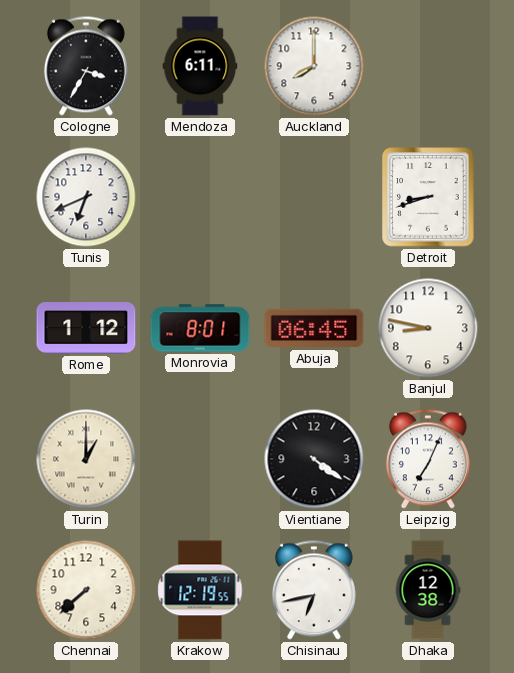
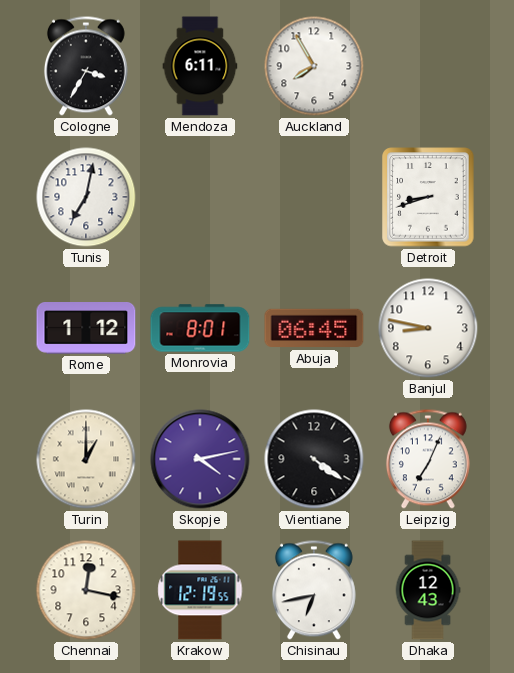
Auckland: 8:00 -> 7:55 (314, 66)
Tunis: 6:41 -> 7:02 (86, 197)
Skopje: none -> 4:13 (200, 459)
Chennai: 7:38 -> 12:17 (86, 590)
Dhaka: 12:38 -> 12:43 (428, 590)
